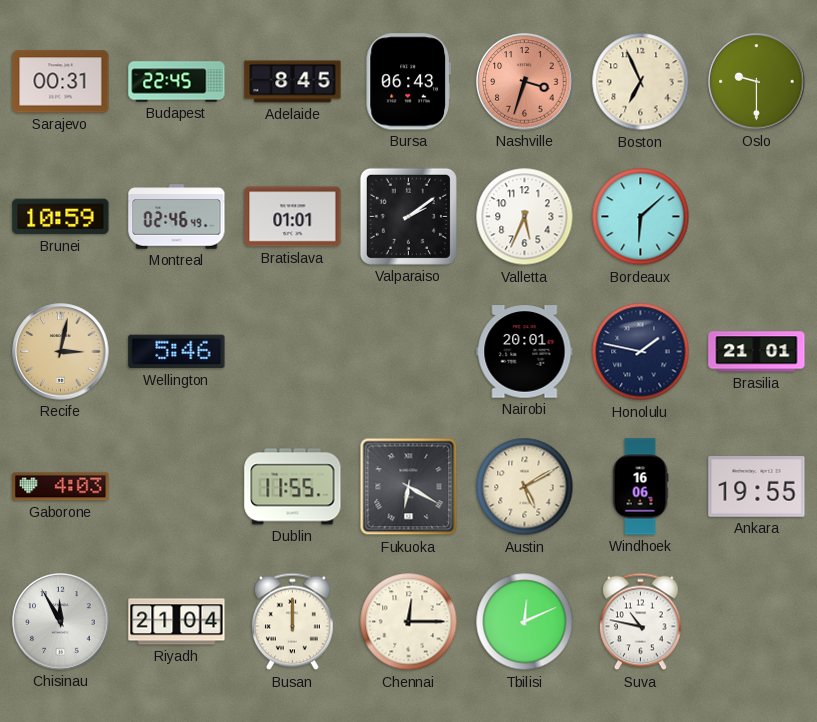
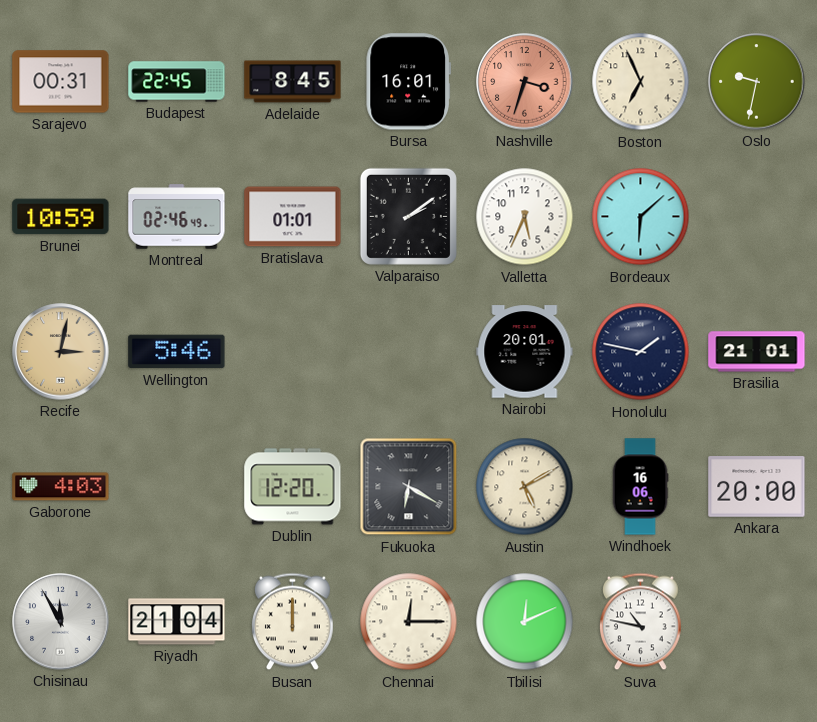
Bursa: 06:43 -> 16:01 (408, 82)
Oslo: 9:30 -> 9:32 (757, 82)
Dublin: 11:55 -> 12:20 (293, 487)
Ankara: 19:55 -> 20:00 (757, 487)
